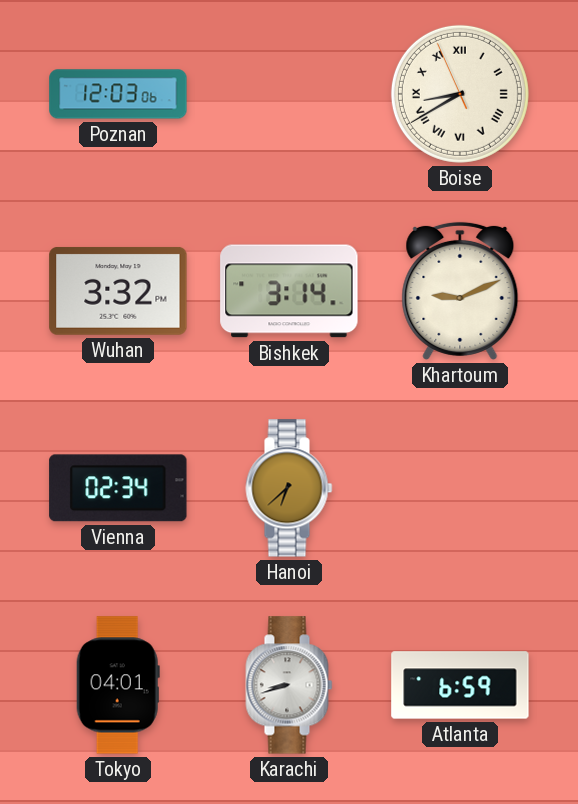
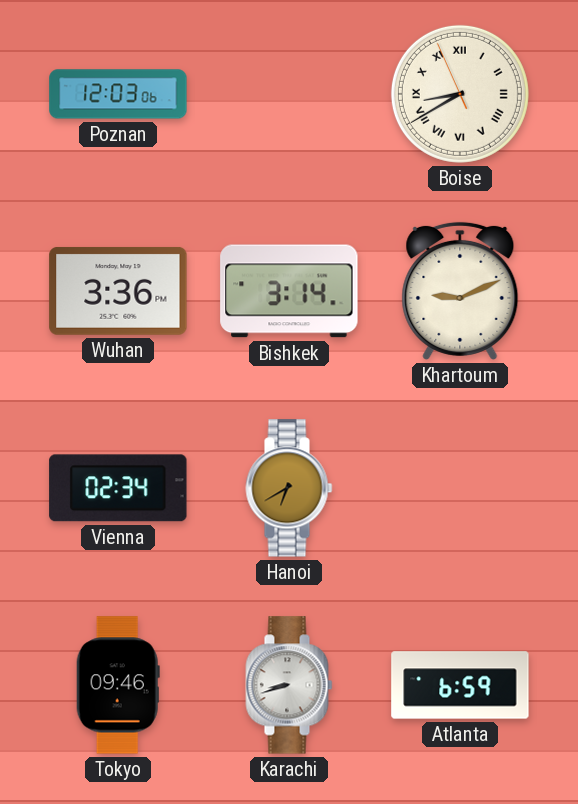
Wuhan: 3:32 -> 3:36 (118, 291)
Hanoi: 6:38 -> 6:40 (289, 488)
Tokyo: 04:01 -> 09:46 (118, 685)
